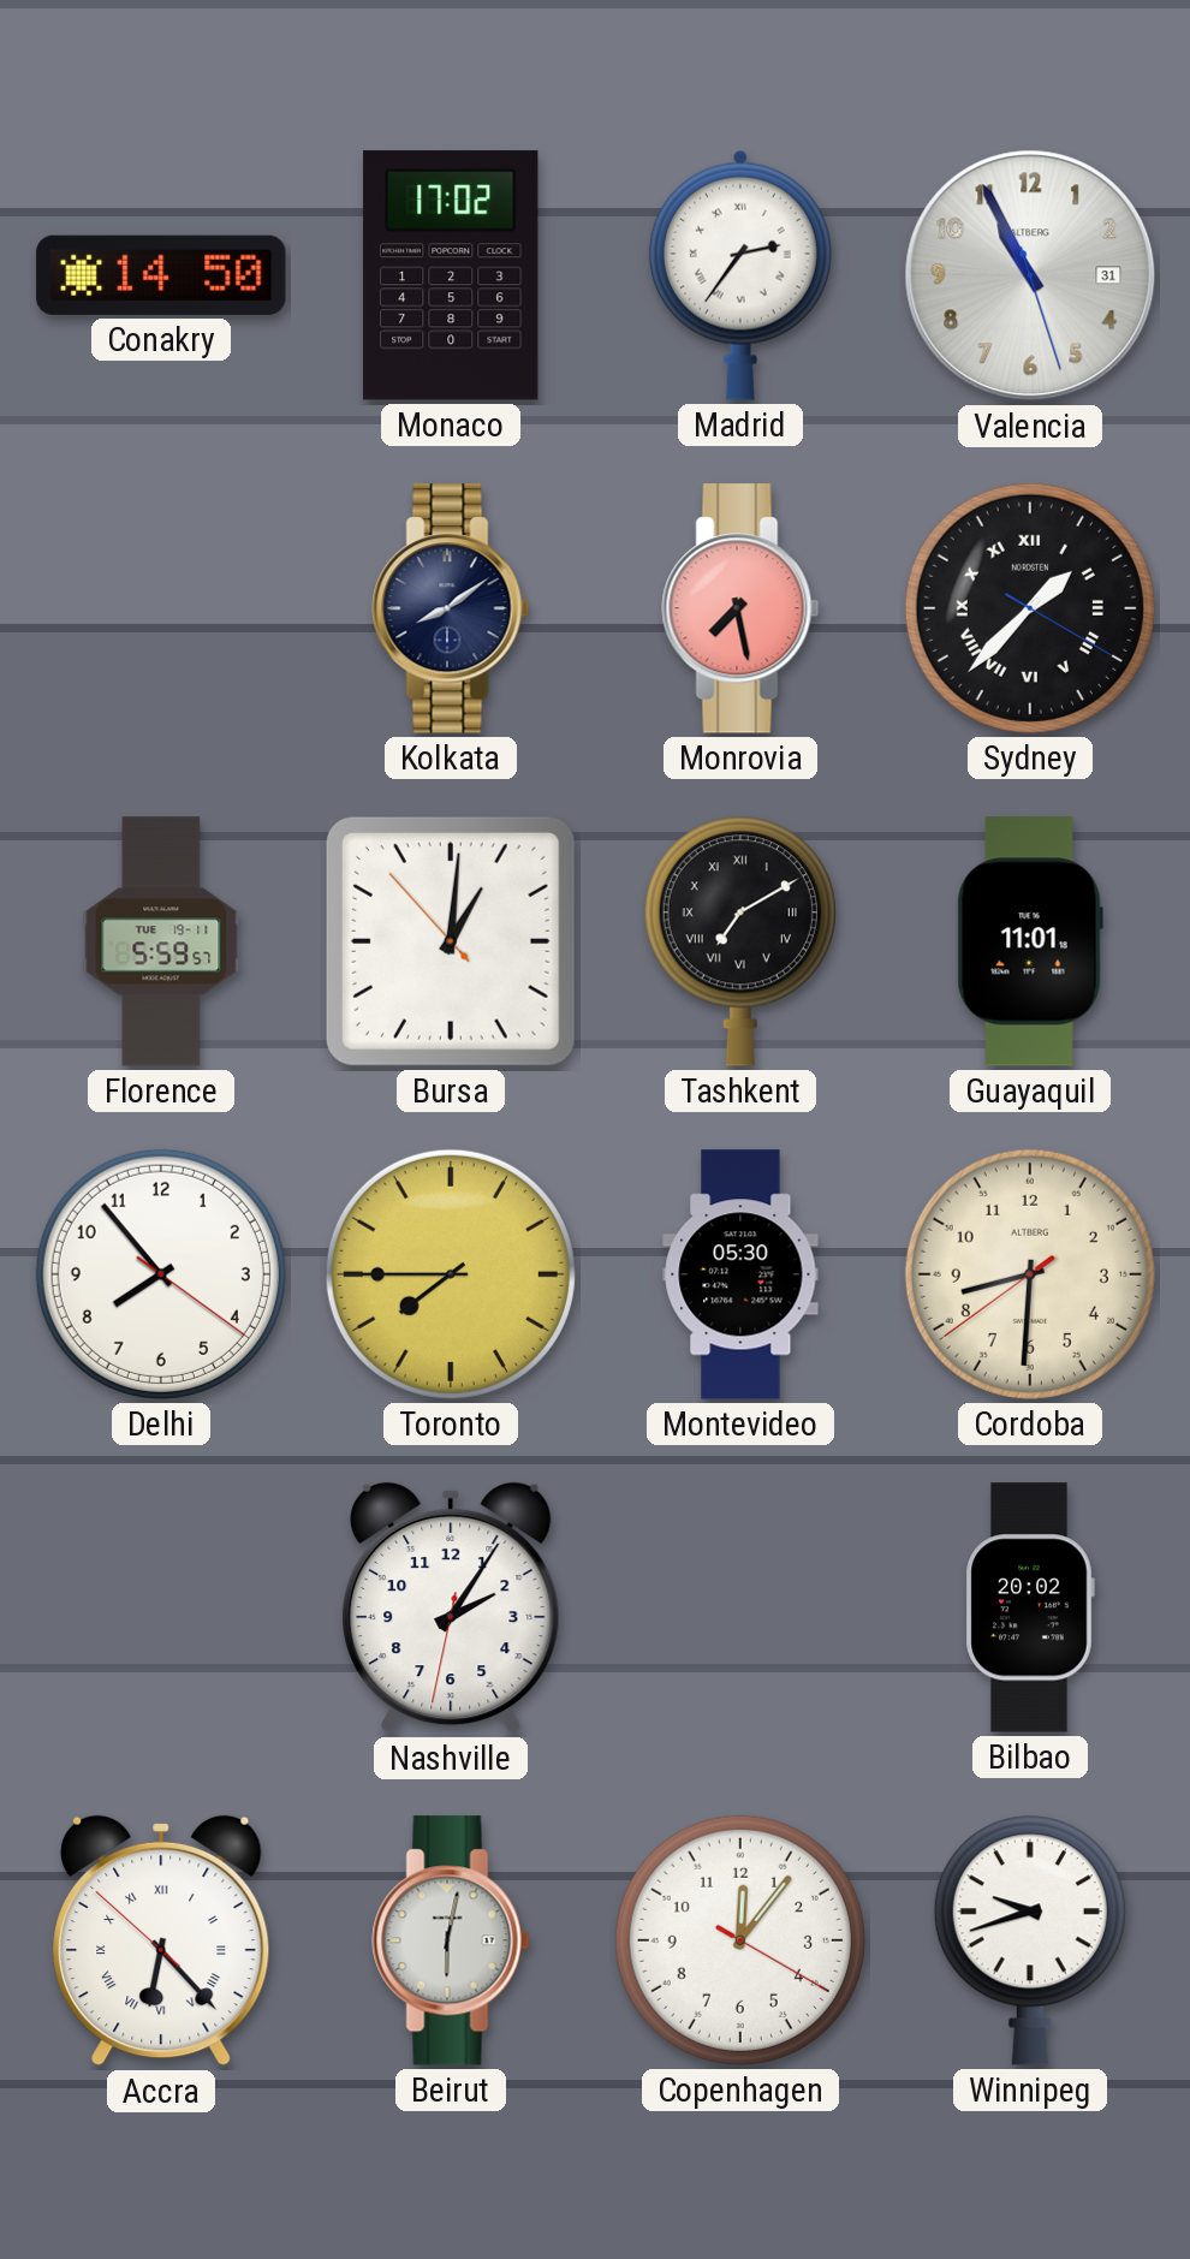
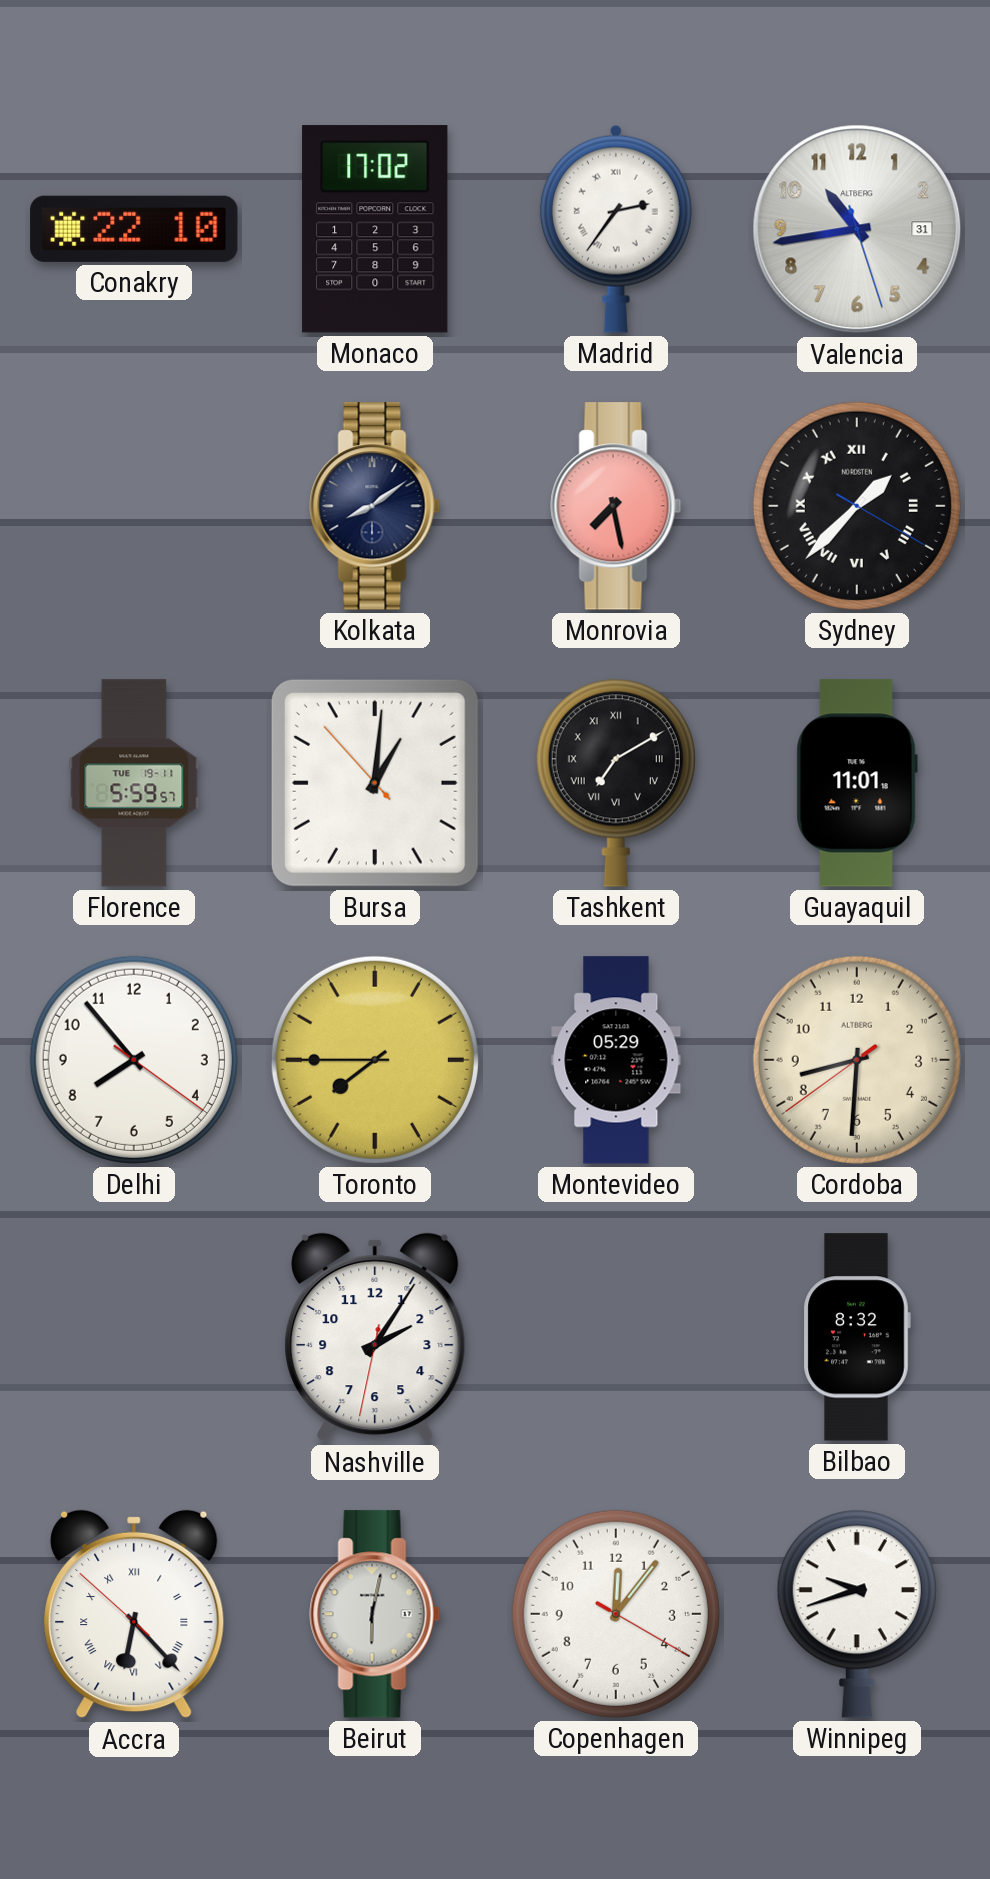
Conakry: 14:50 -> 22:10 (134, 229)
Valencia: 10:55 -> 10:43 (857, 229)
Montevideo: 05:30 -> 05:29 (616, 1060)
Bilbao: 20:02 -> 8:32 (857, 1337)
